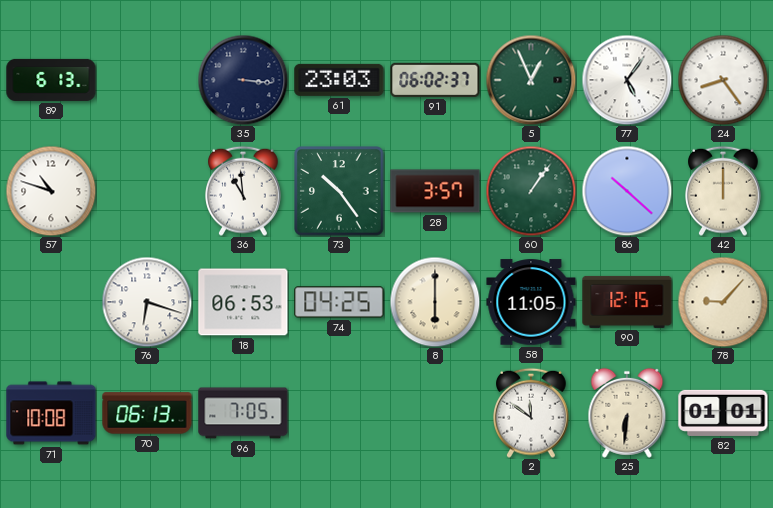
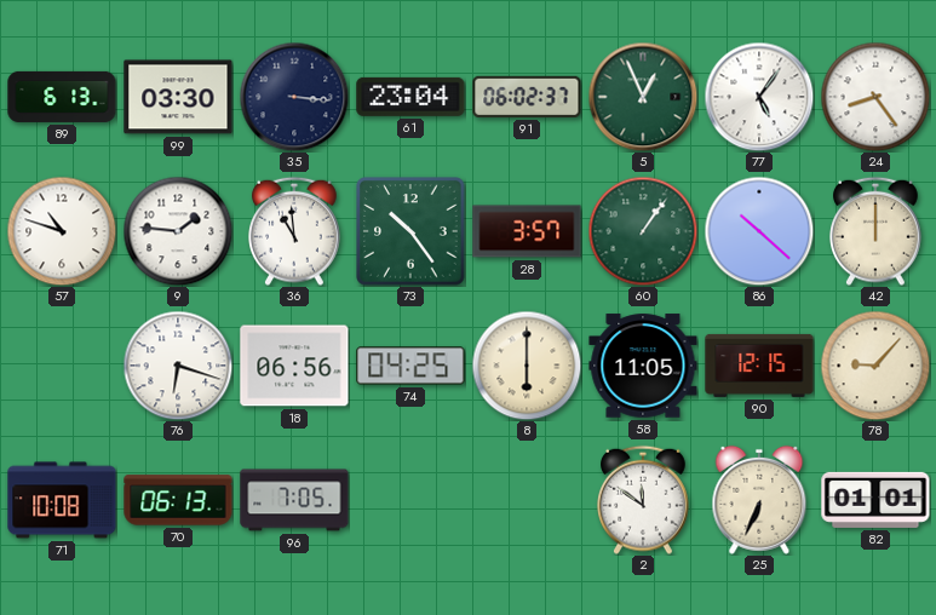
99: none -> 03:30 (178, 97)
61: 23:03 -> 23:04 (410, 97)
9: none -> 1:46 (178, 231)
18: 06:53 -> 06:56 (294, 366)
25: 6:31 -> 6:34 (759, 500)
